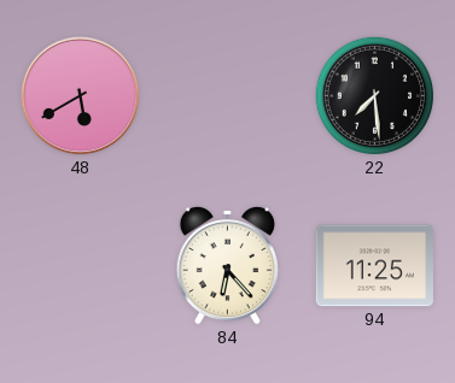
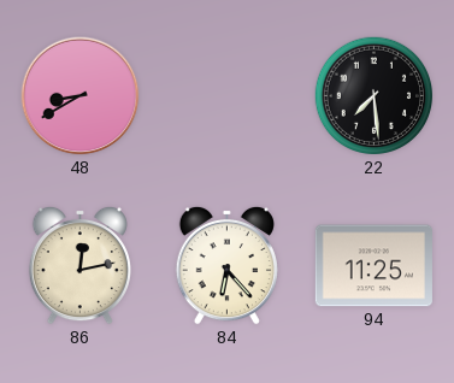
48: 5:40 -> 8:40 (81, 96)
86: none -> 12:13 (79, 265)
